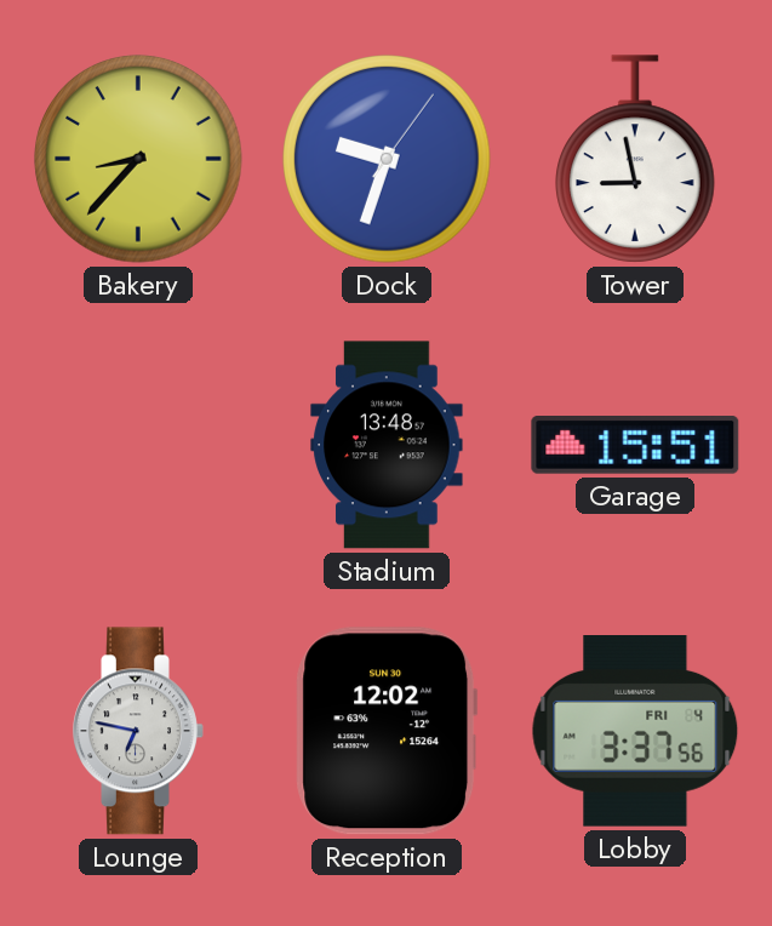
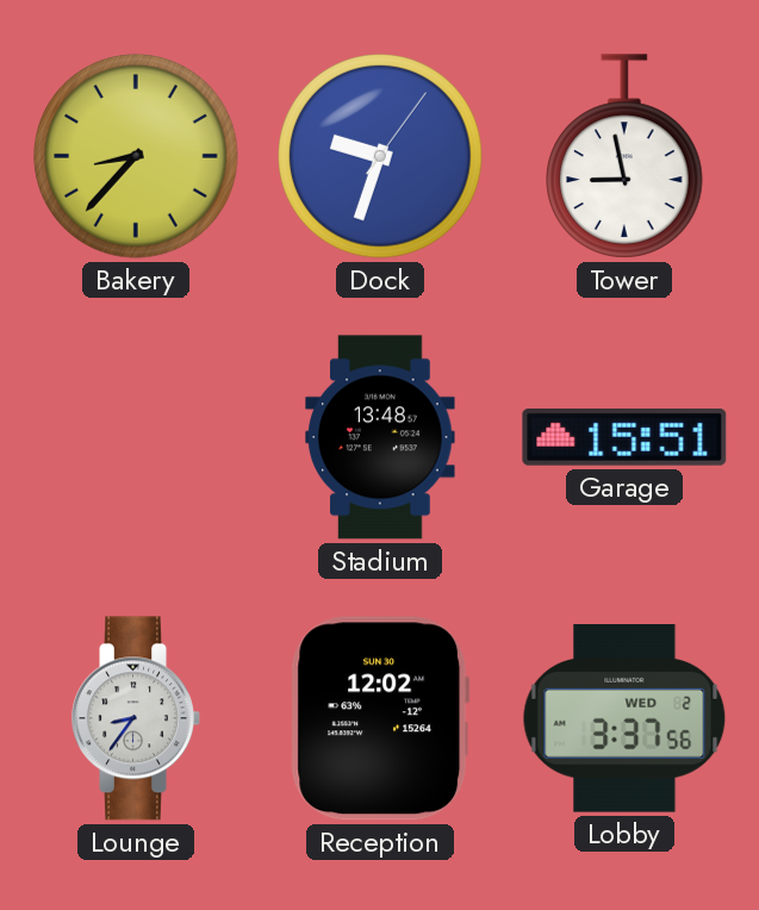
Lounge: 6:47 -> 8:36 (136, 718)
Lobby date: FRI 4 -> WED 2 (624, 719)
